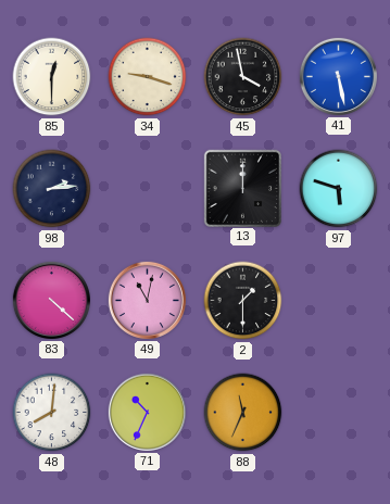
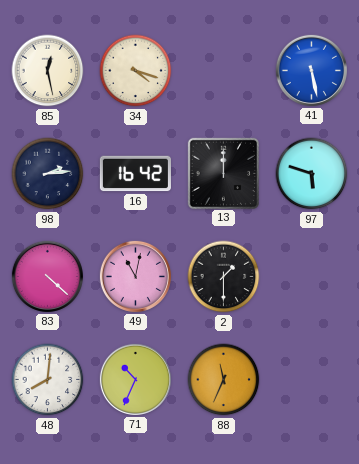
85: 12:30 -> 12:28 (48, 71)
34: 9:18 -> 4:18 (136, 71)
45: 3:58 -> none (243, 77)
16: none -> 16:42 (135, 174)
